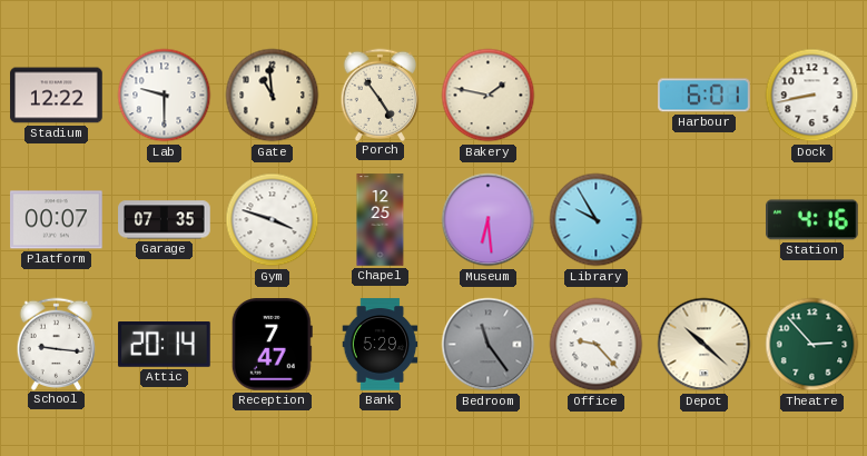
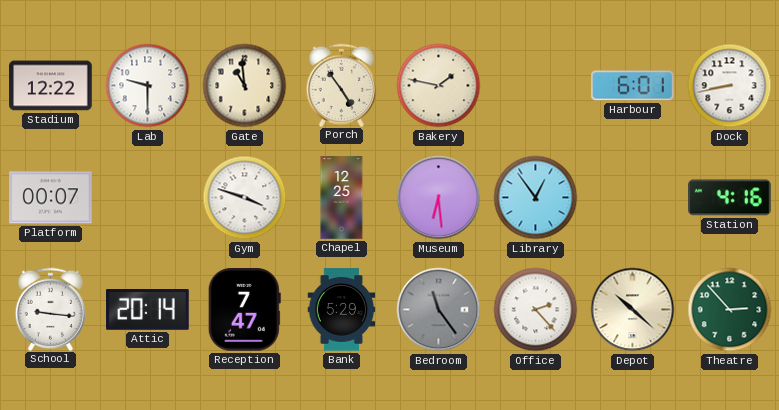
Garage: 07:35 -> none (165, 220)
Library: 9:55 -> 12:54 (536, 198)
Office: 9:23 -> 2:23 (536, 310)
